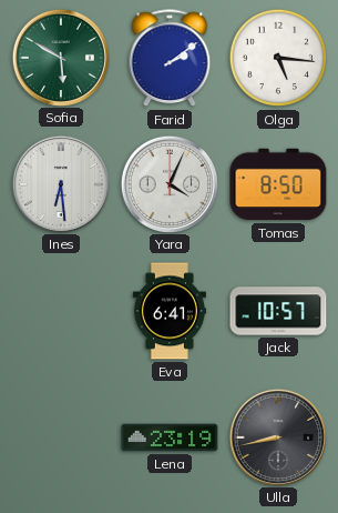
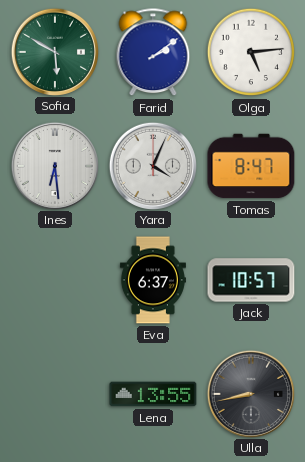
Olga: 5:16 -> 5:14 (251, 52)
Tomas: 8:50 -> 8:47 (251, 166)
Eva: 6:41 -> 6:37 (153, 280)
Lena: 23:19 -> 13:55 (153, 394)
